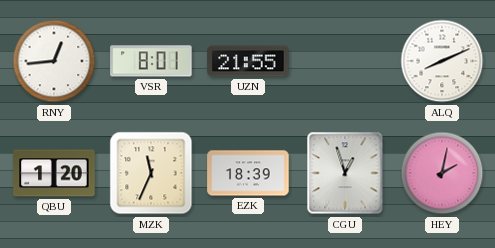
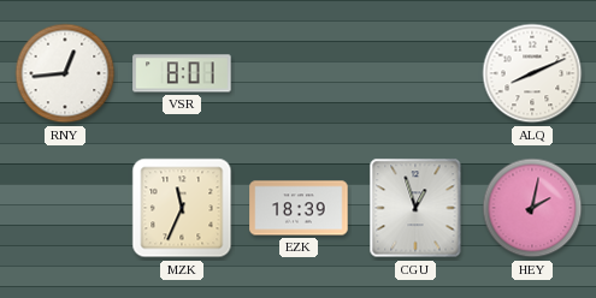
UZN: 21:55 -> none (248, 61)
QBU: 1:20 -> none (54, 173)
